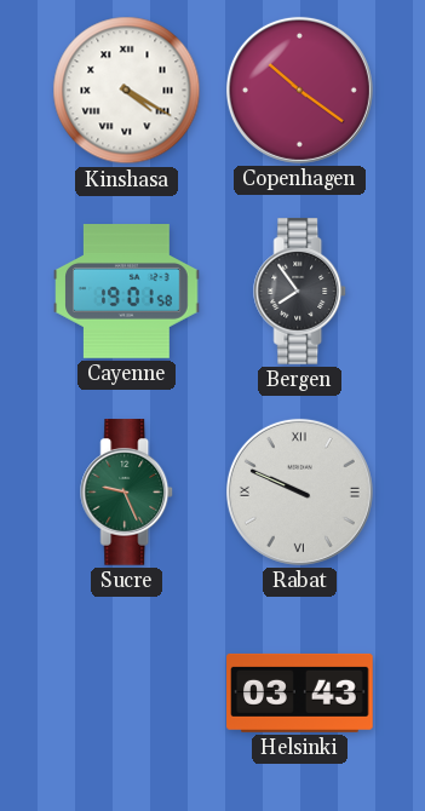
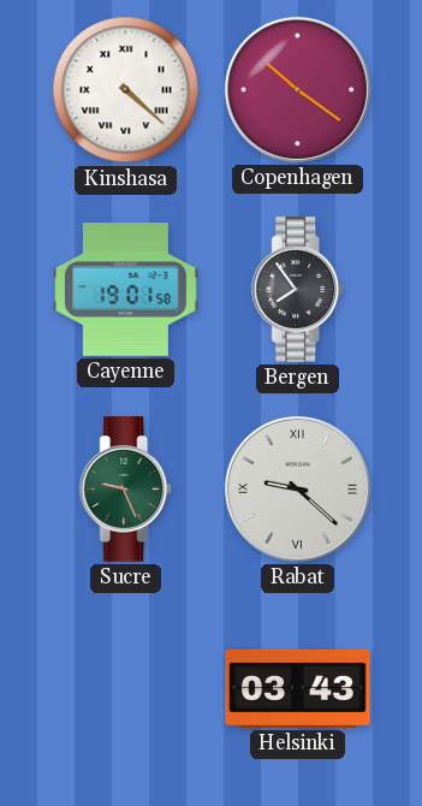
Kinshasa: 4:20 -> 4:22 (126, 90)
Rabat: 9:49 -> 9:22 (297, 488)
